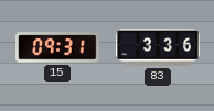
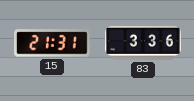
15: 09:31 -> 21:31 (53, 43)
